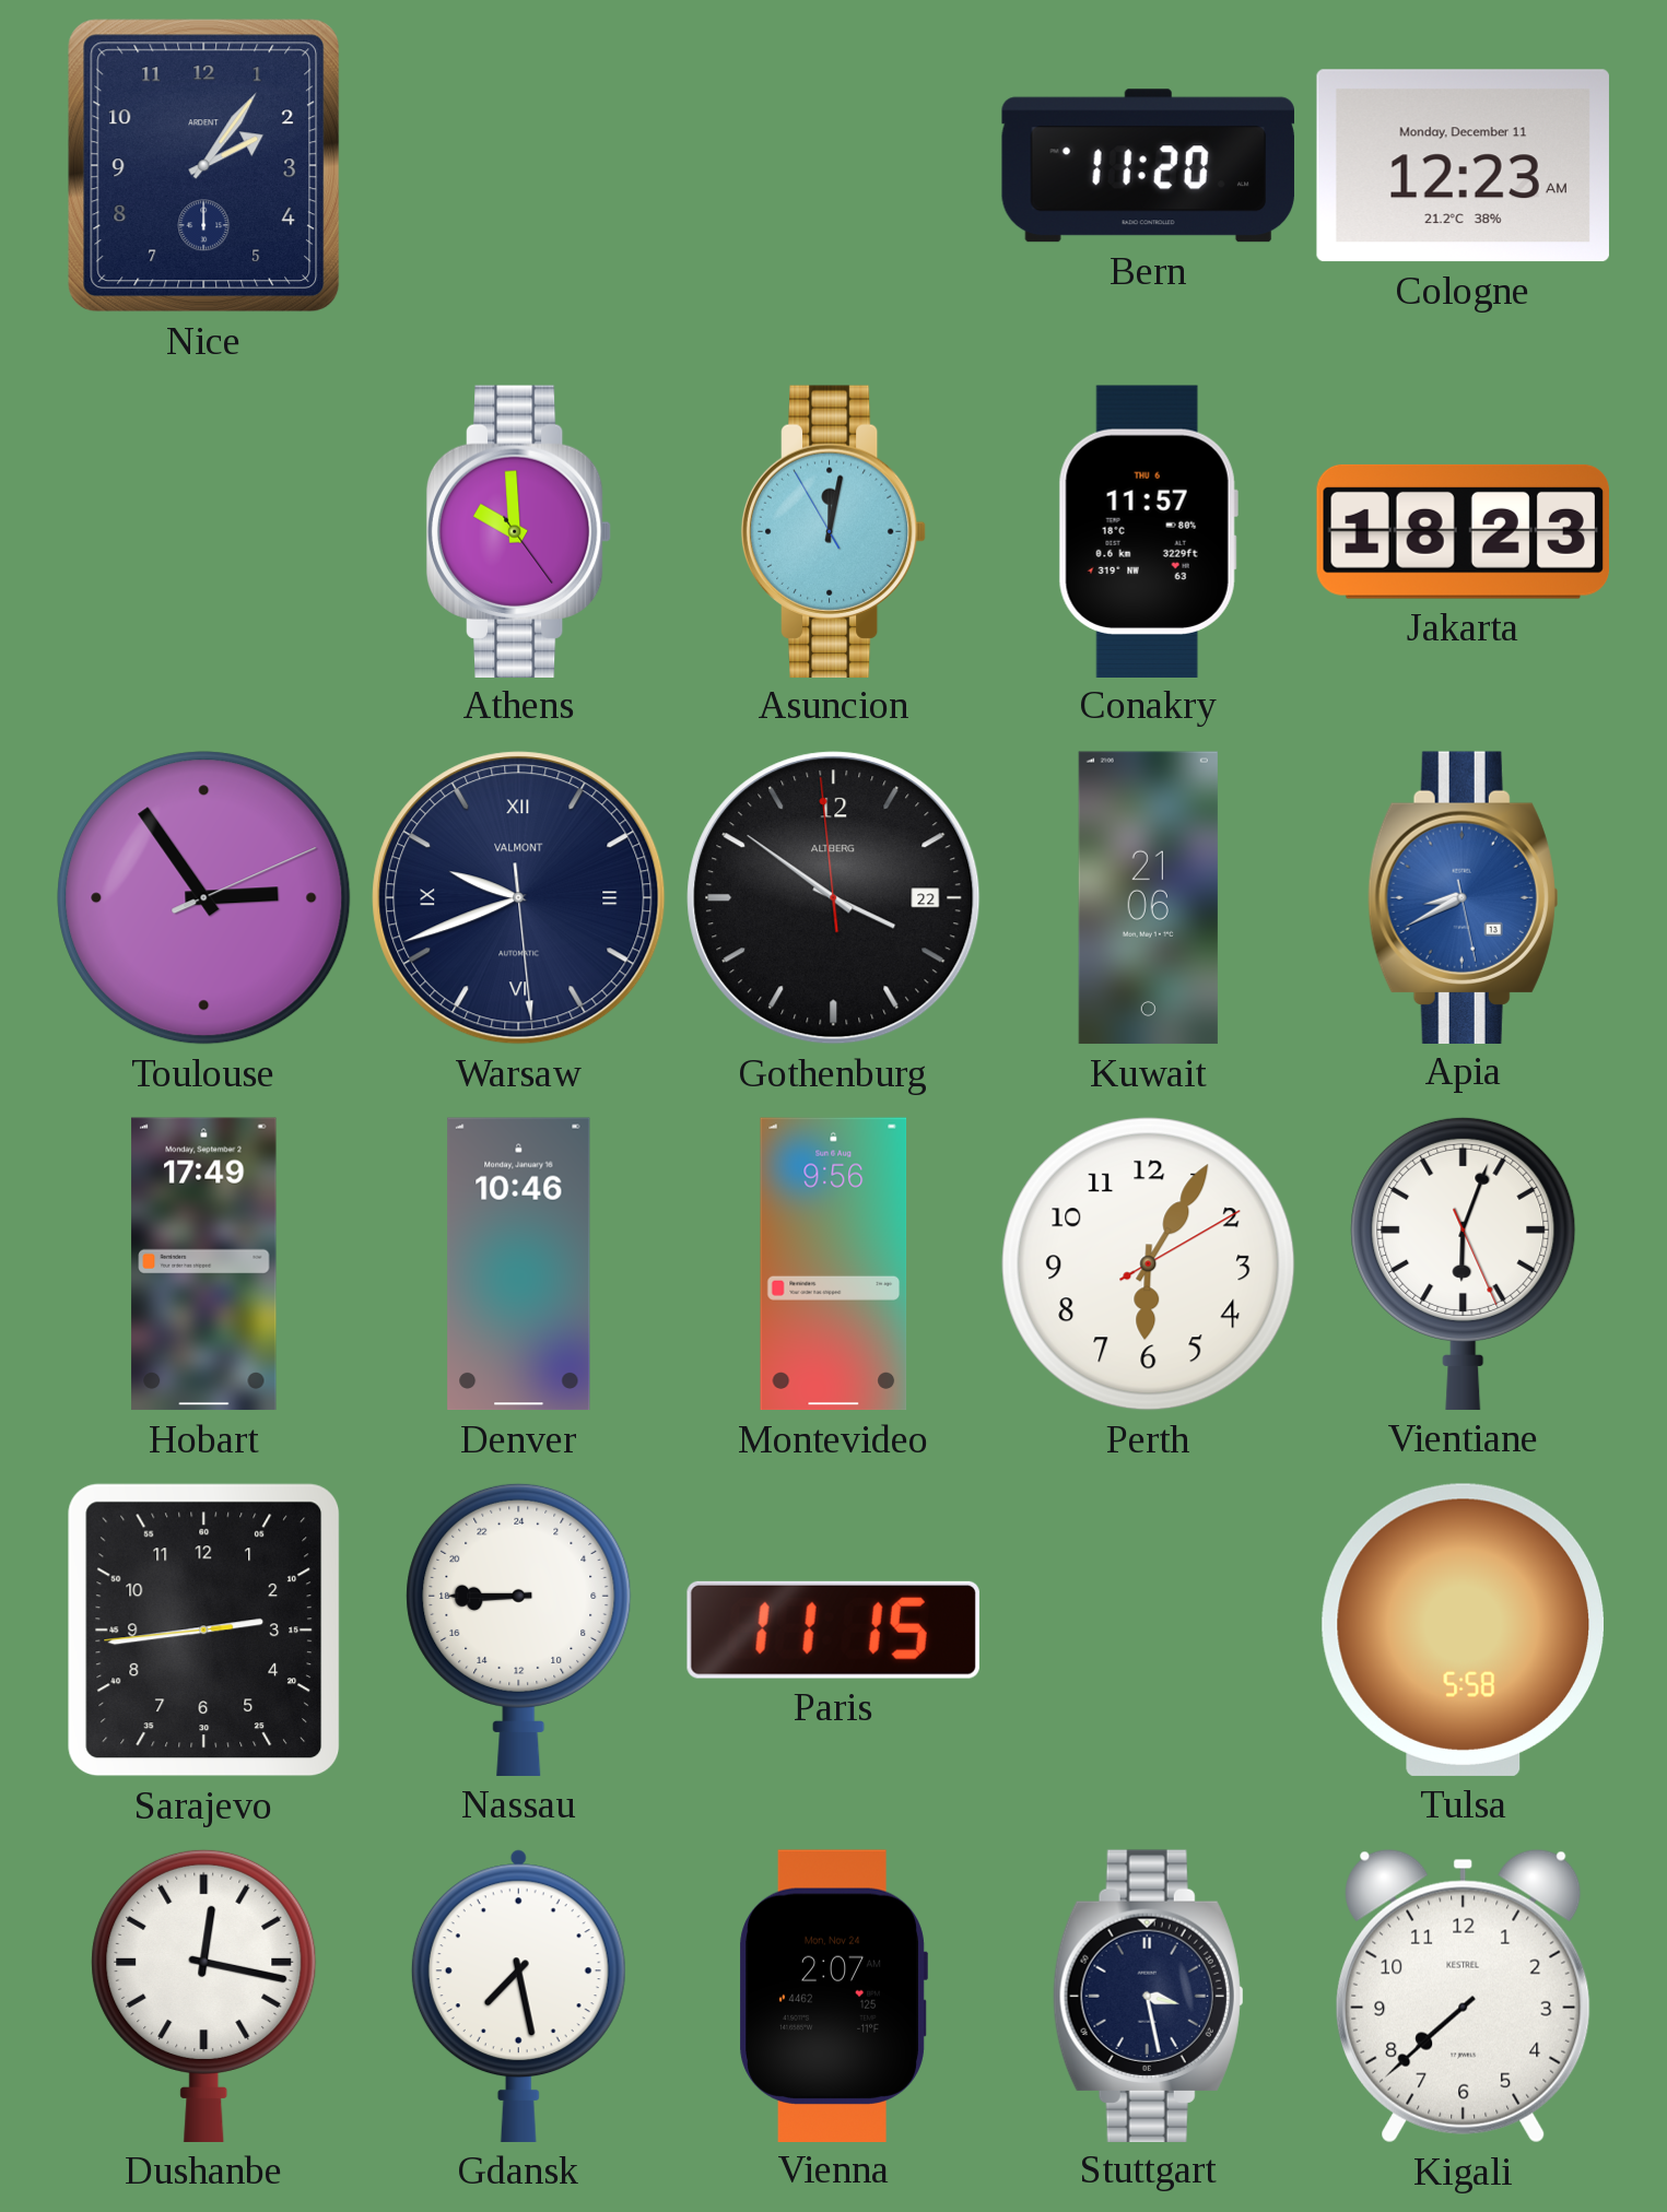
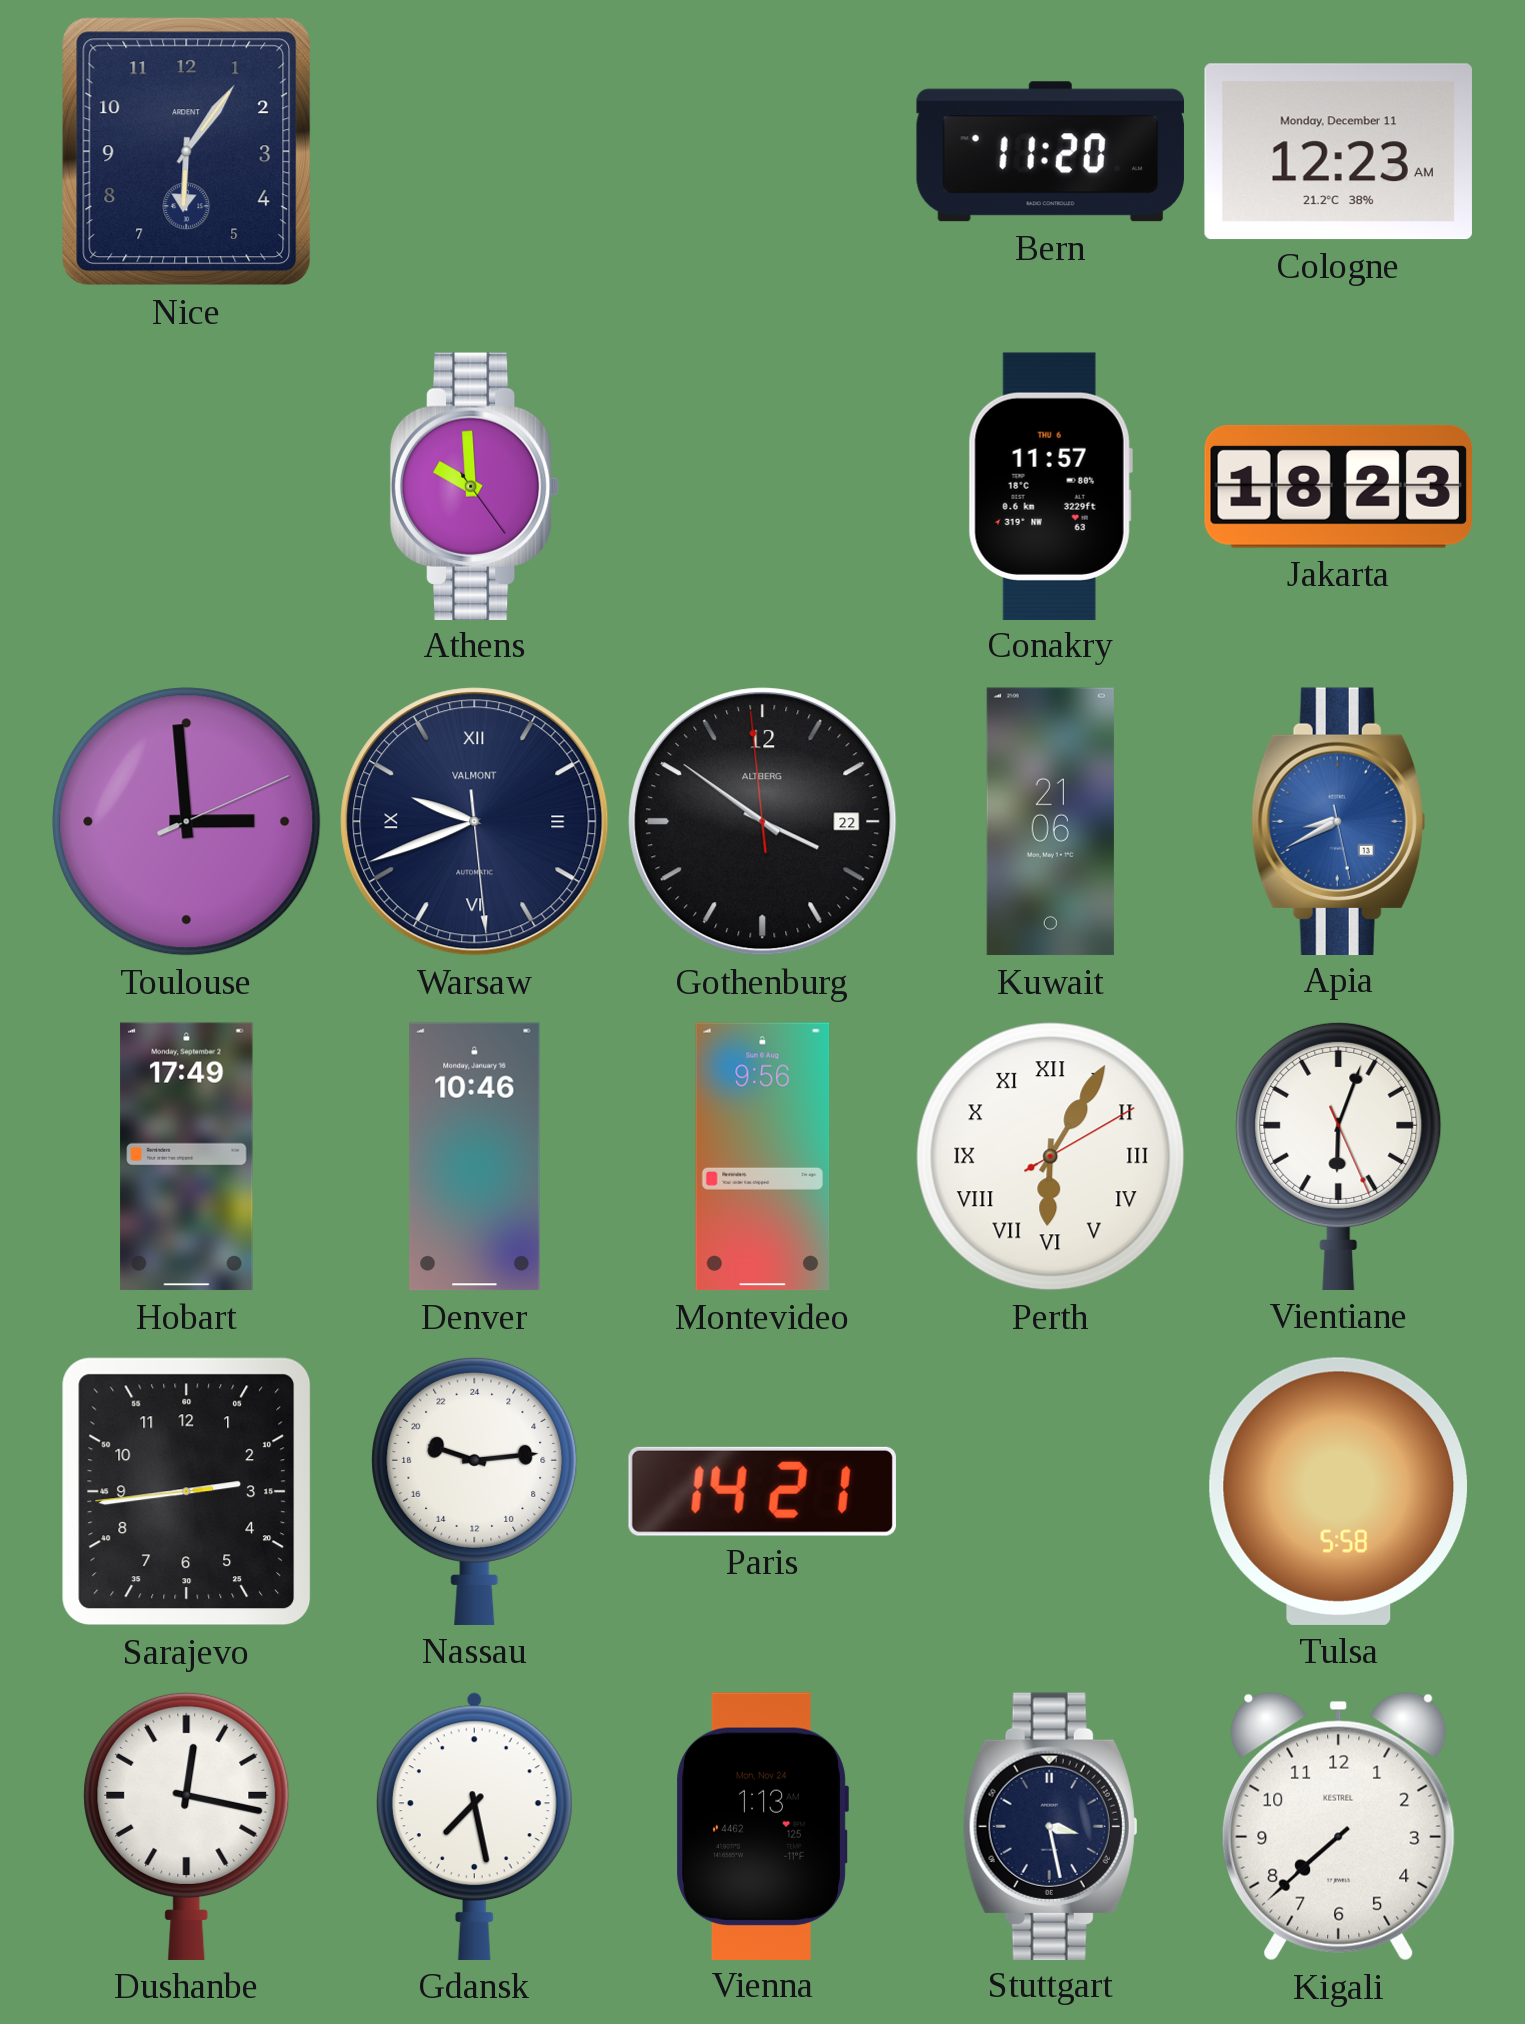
Nice: 2:06 -> 6:06 (187, 152)
Asuncion: 12:01 -> none (834, 531)
Toulouse: 2:54 -> 2:59 (187, 822)
Perth numerals: Arabic -> Roman (1051, 1157)
Nassau: 17:45 -> 19:14 (475, 1491)
Paris: 11:15 -> 14:21 (762, 1491)
Vienna: 2:07 -> 1:13 (762, 1826)
